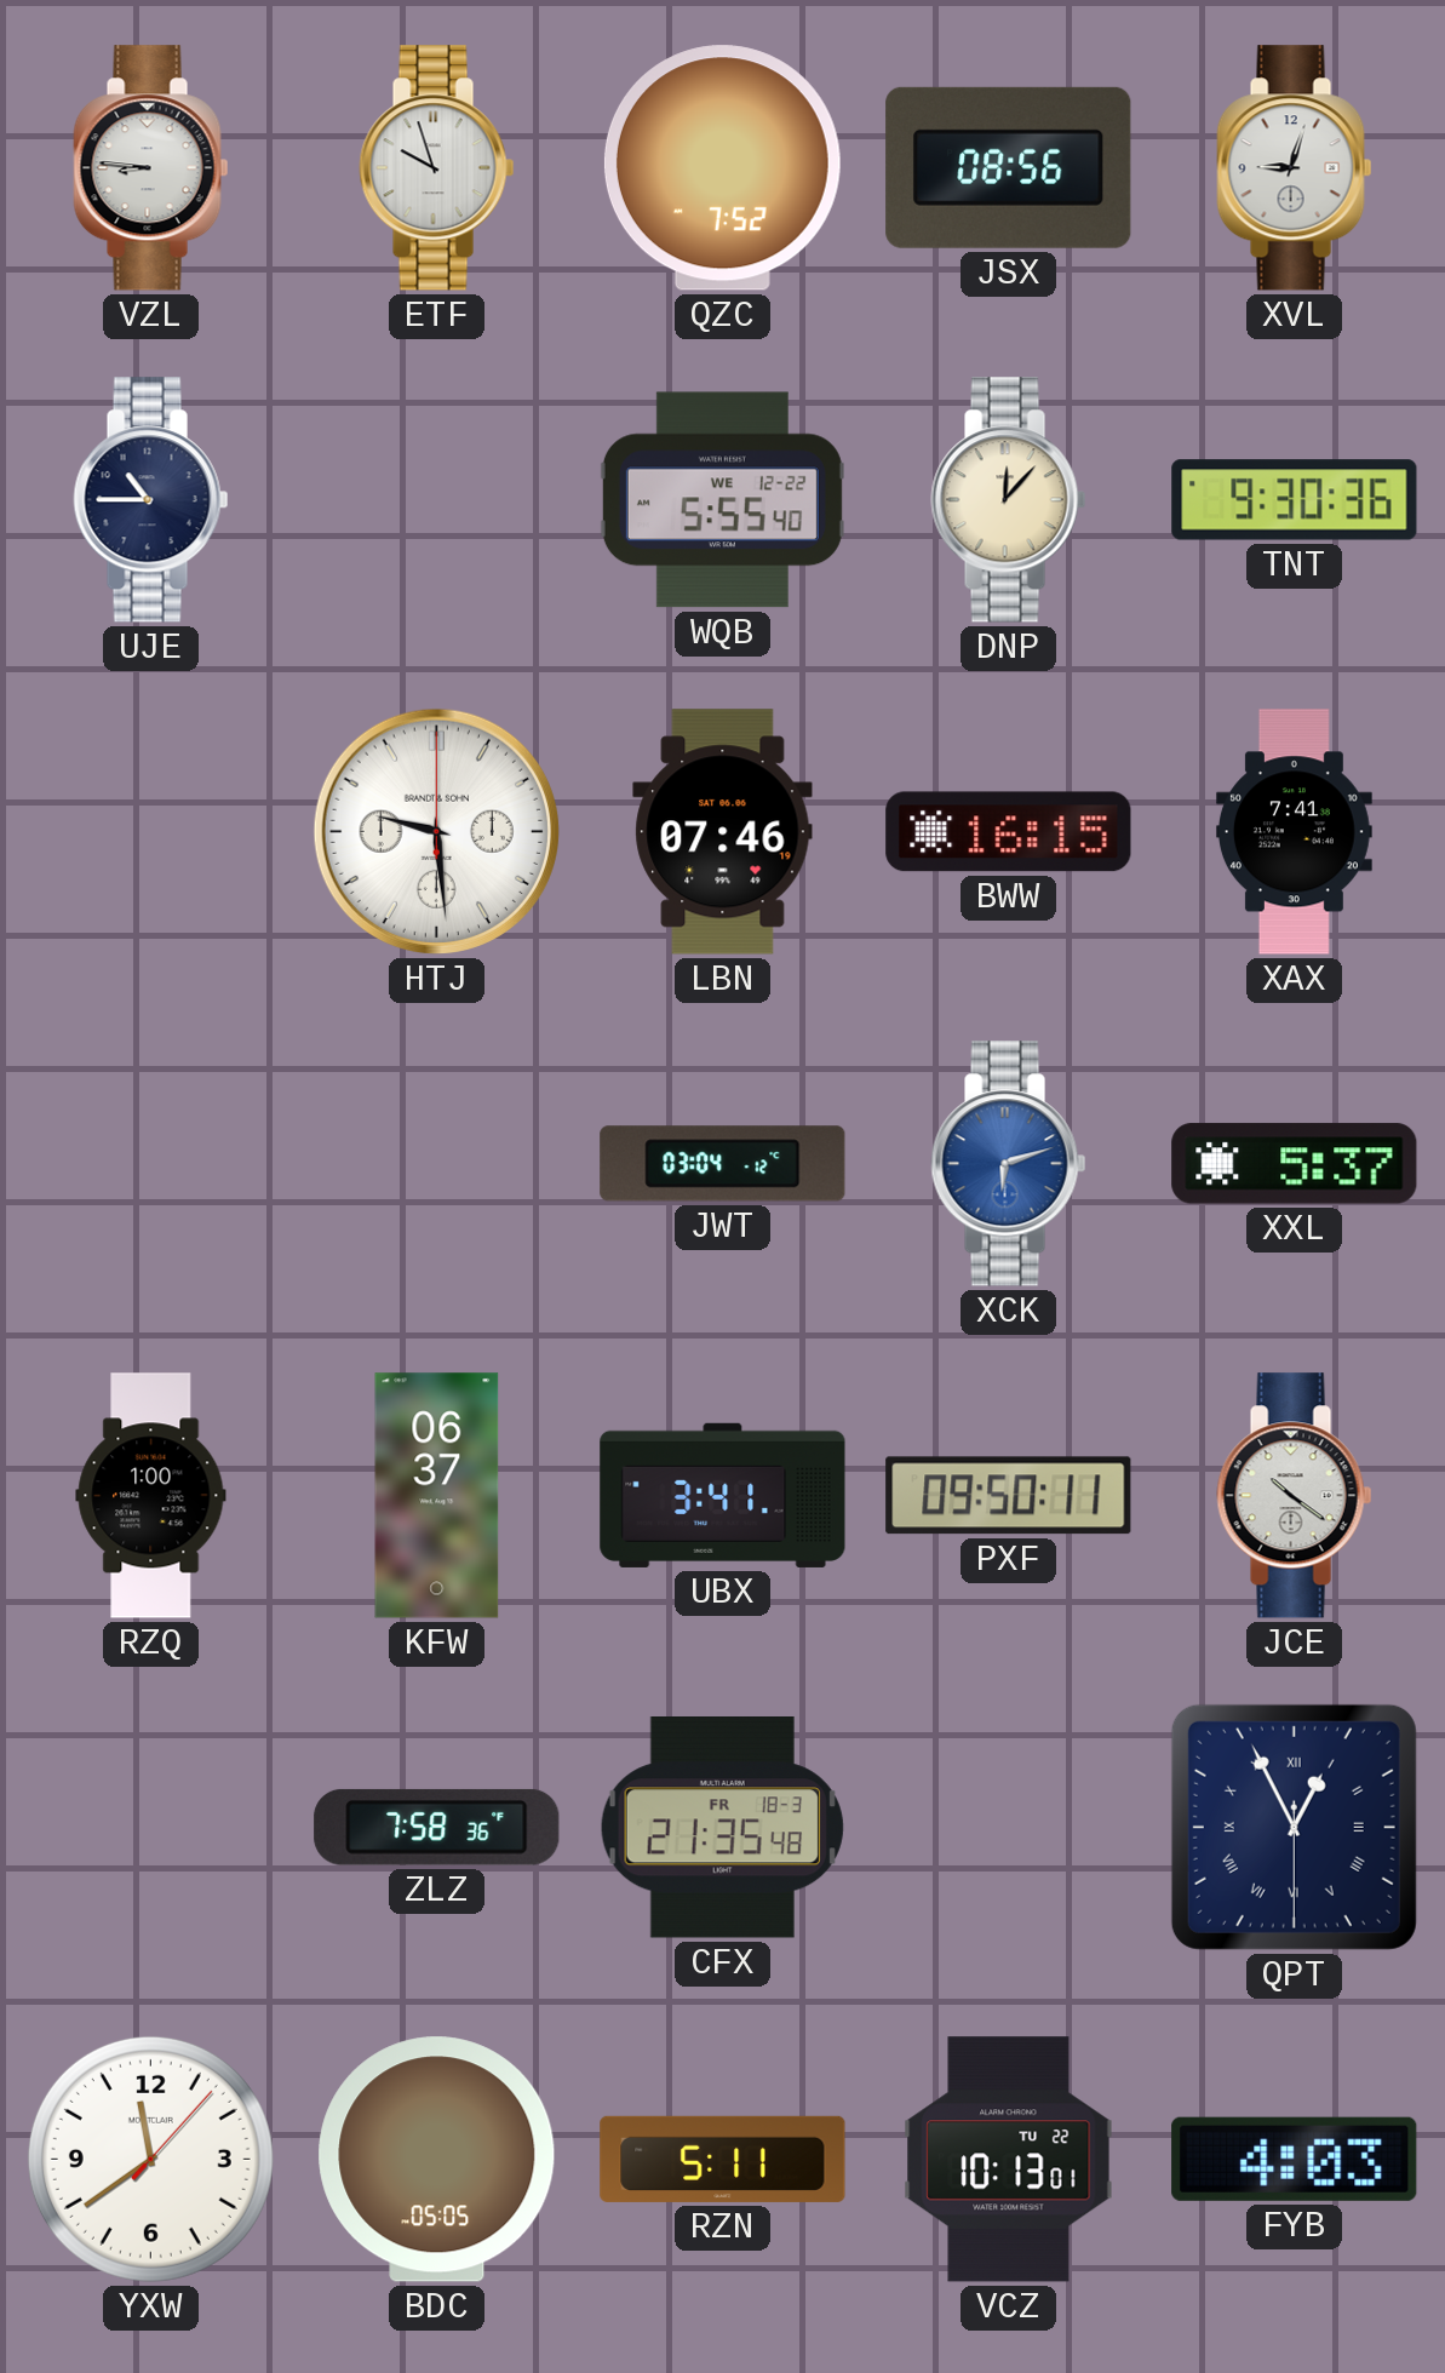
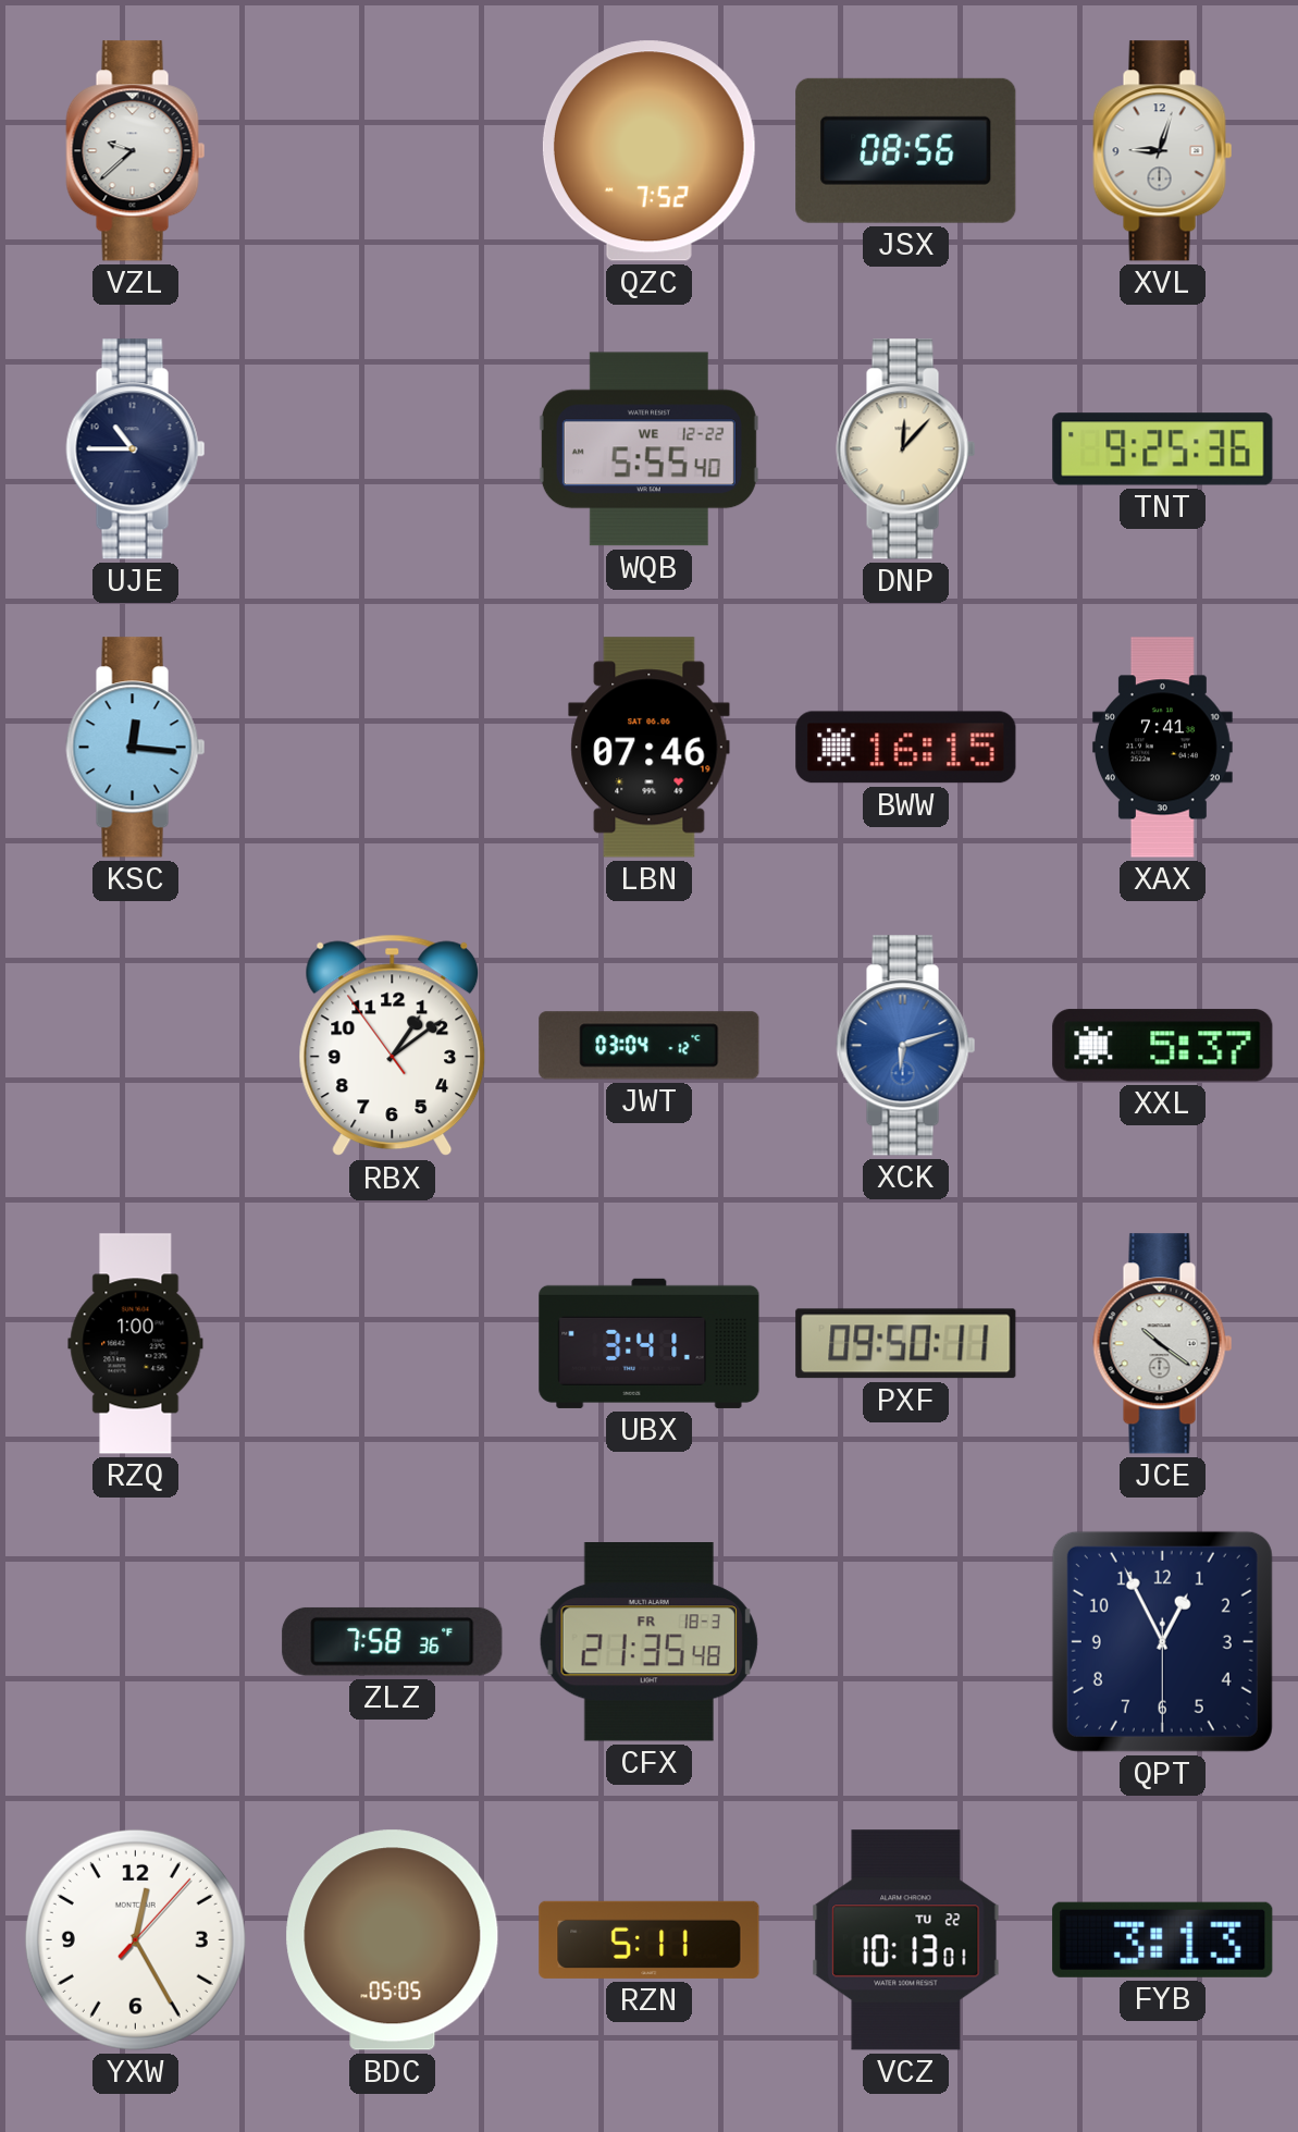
VZL: 8:46 -> 9:38 (136, 151)
ETF: 9:57 -> none (437, 168)
TNT: 9:30 -> 9:25 (1163, 449)
KSC: none -> 12:16 (136, 748)
HTJ: 9:29 -> none (436, 831)
RBX: none -> 1:08 (393, 1046)
KFW: 06:37 -> none (437, 1496)
QPT numerals: Roman -> Arabic (1162, 1641)
YXW: 11:39 -> 12:25 (135, 1939)
FYB: 4:03 -> 3:13 (1163, 1939)
